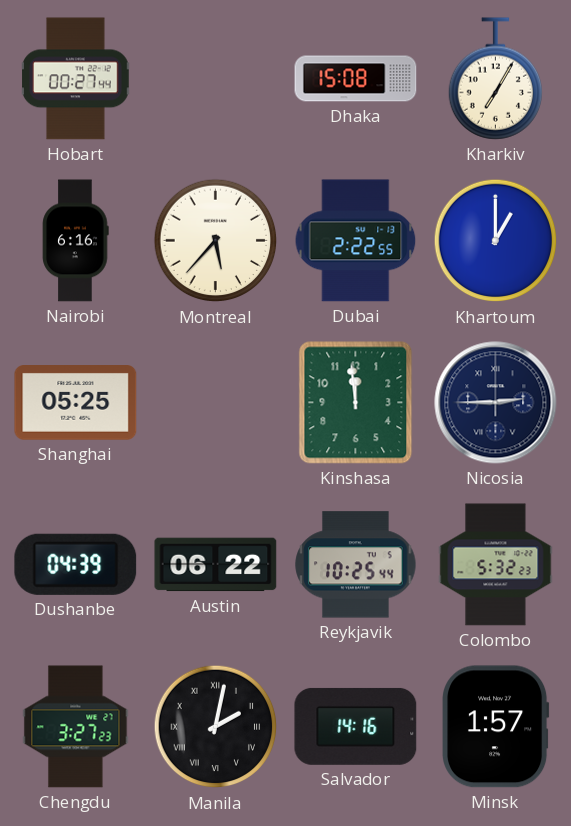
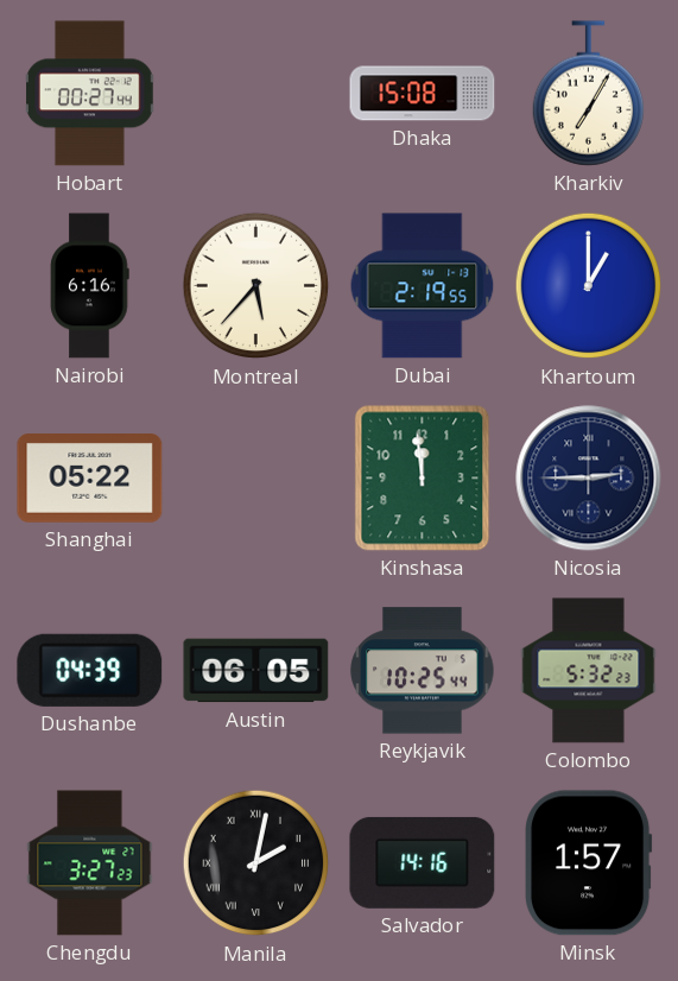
Dubai: 2:22 -> 2:19 (423, 286)
Shanghai: 05:25 -> 05:22 (90, 479)
Austin: 06:22 -> 06:05 (256, 671)
